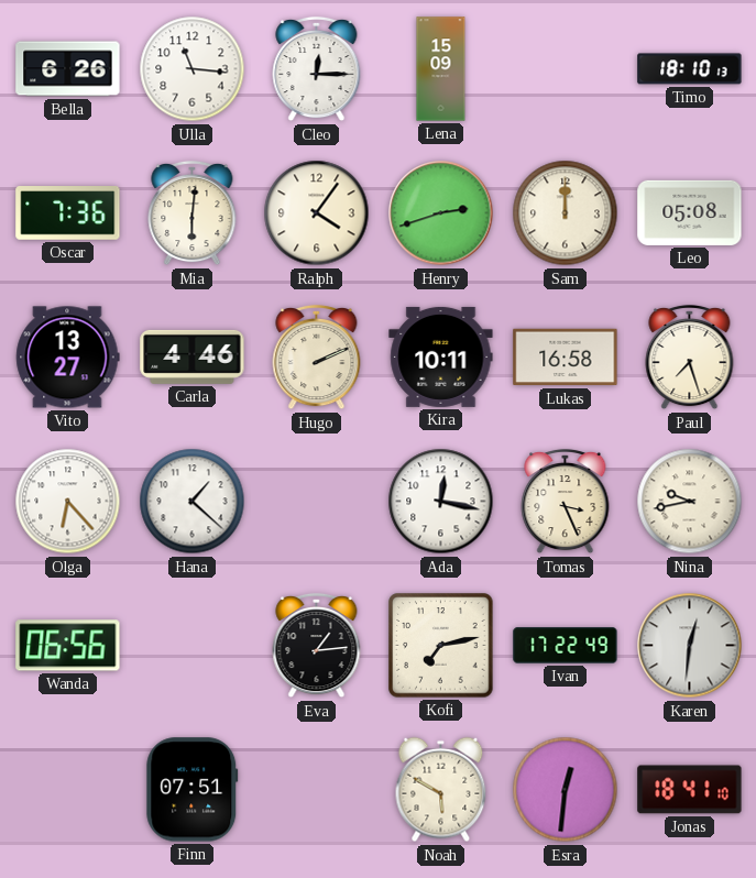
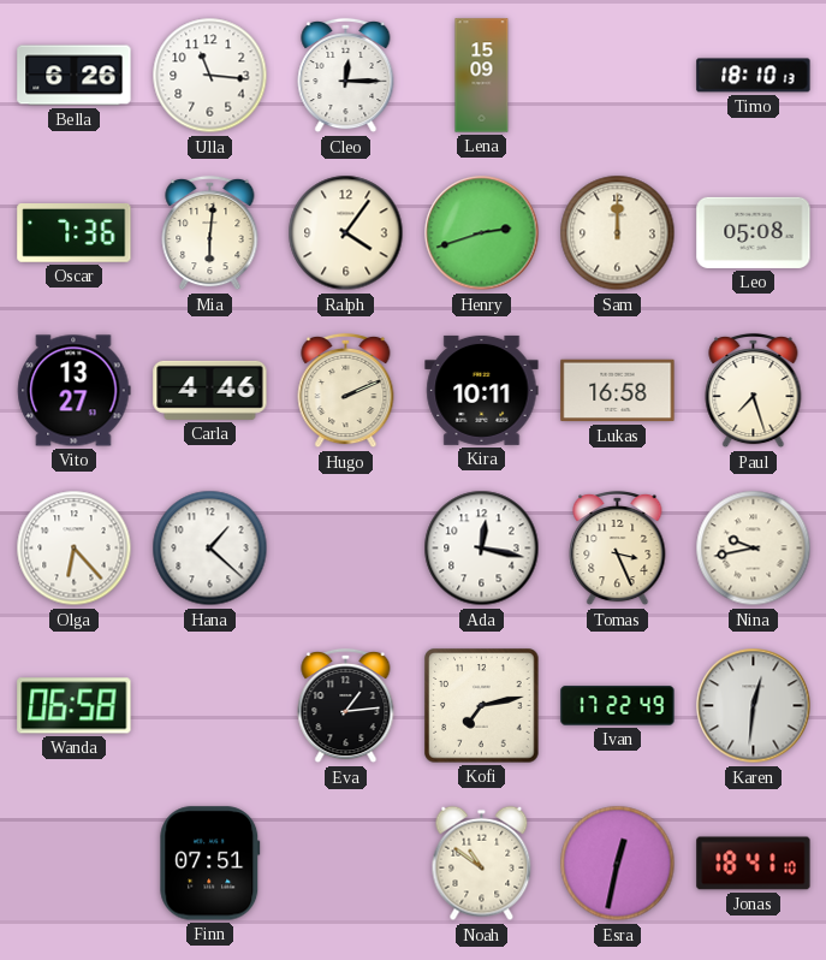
Wanda: 06:56 -> 06:58 (75, 706)
Noah: 5:50 -> 10:51 (482, 864)
Esra: 12:31 -> 12:32 (618, 864)
